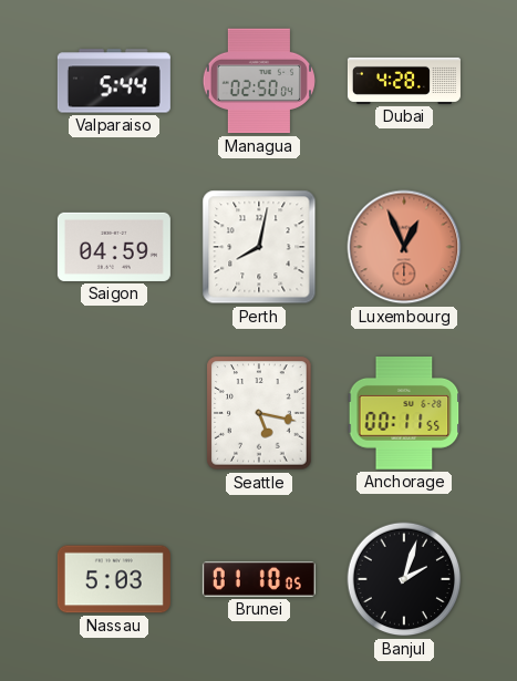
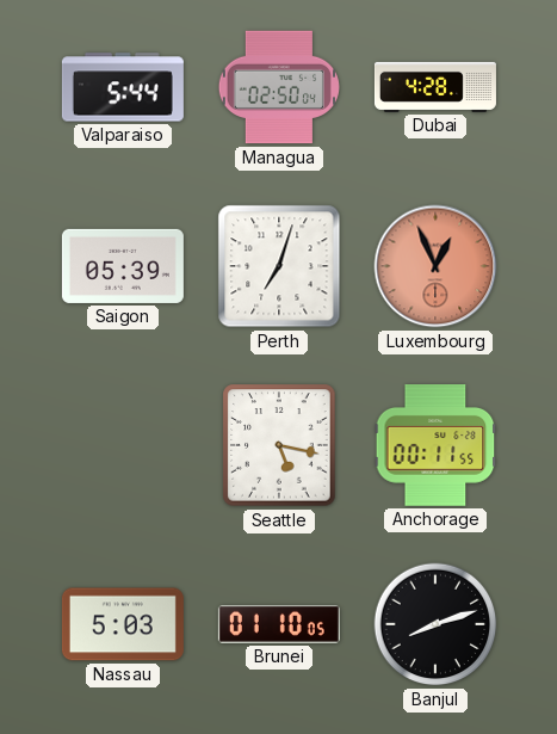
Saigon: 04:59 -> 05:39 (123, 266)
Perth: 8:02 -> 7:03 (279, 266)
Banjul: 2:03 -> 8:12 (435, 624)
